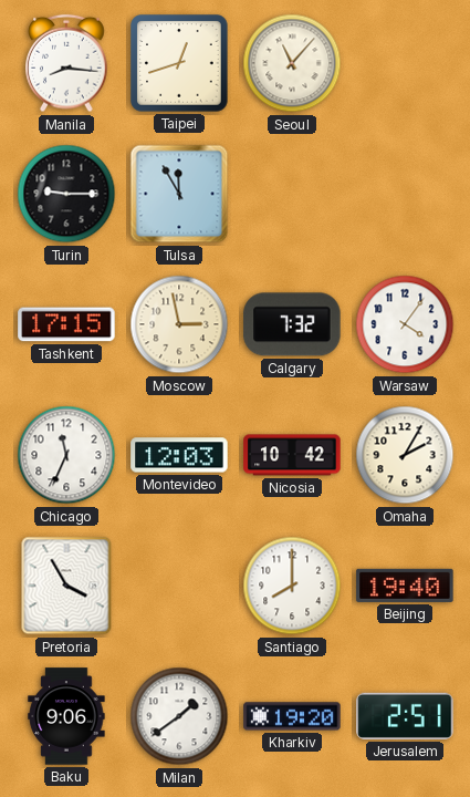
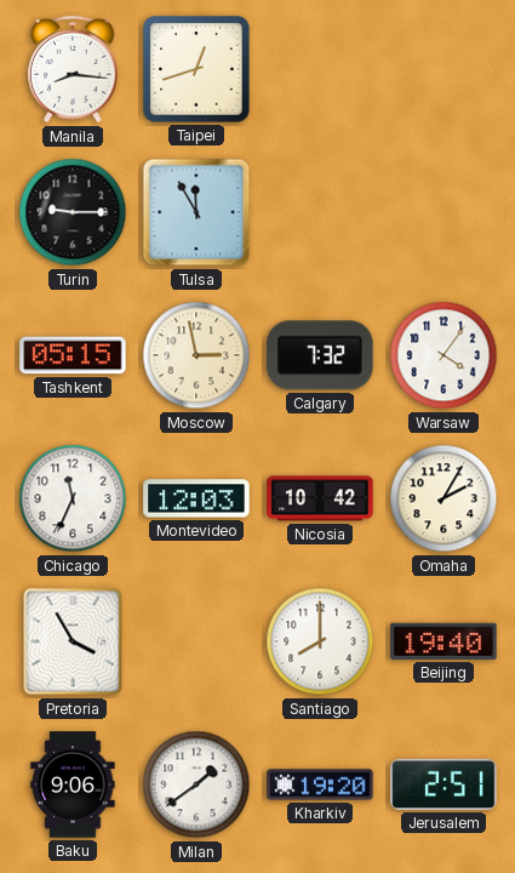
Seoul: 11:07 -> none (292, 63)
Tashkent: 17:15 -> 05:15 (73, 355)
